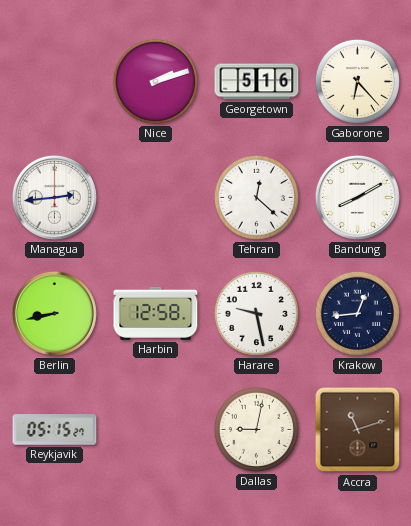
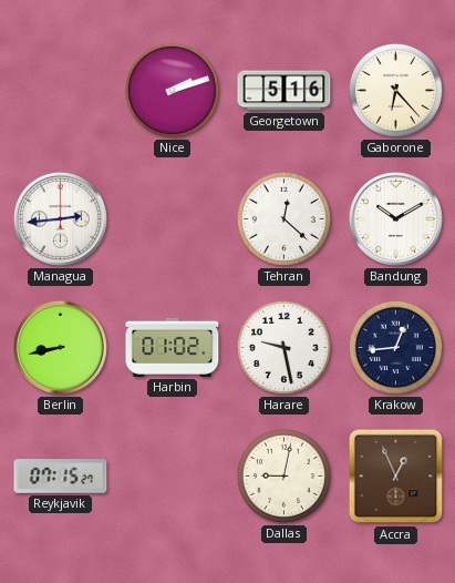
Bandung: 8:10 -> 10:10 (395, 218)
Harbin: 12:58 -> 01:02 (173, 347)
Reykjavik: 05:15 -> 07:15 (61, 477)
Accra: 11:12 -> 12:56 (396, 477)
